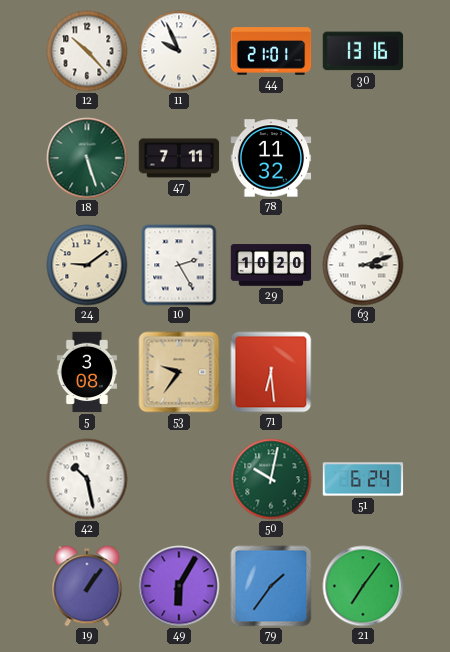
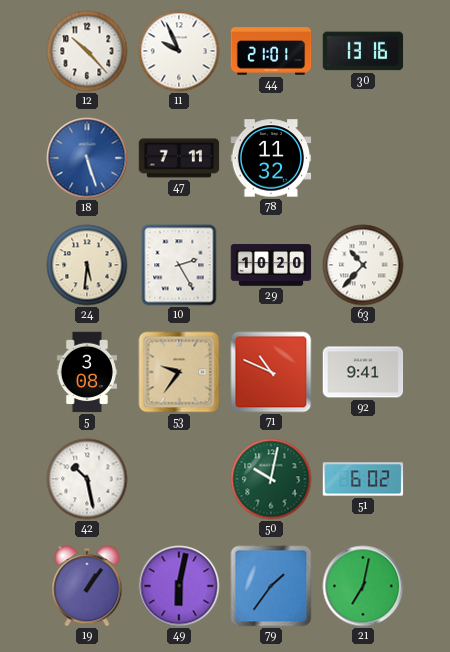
18 dial: green -> blue (87, 158)
24: 9:09 -> 5:31 (87, 265)
63: 3:12 -> 10:37 (363, 265)
71: 6:29 -> 10:49 (271, 372)
92: none -> 9:41 (363, 372)
51: 6:24 -> 6:02 (363, 479)
49: 6:05 -> 6:02 (179, 586)
21: 7:06 -> 7:02 (363, 586)
